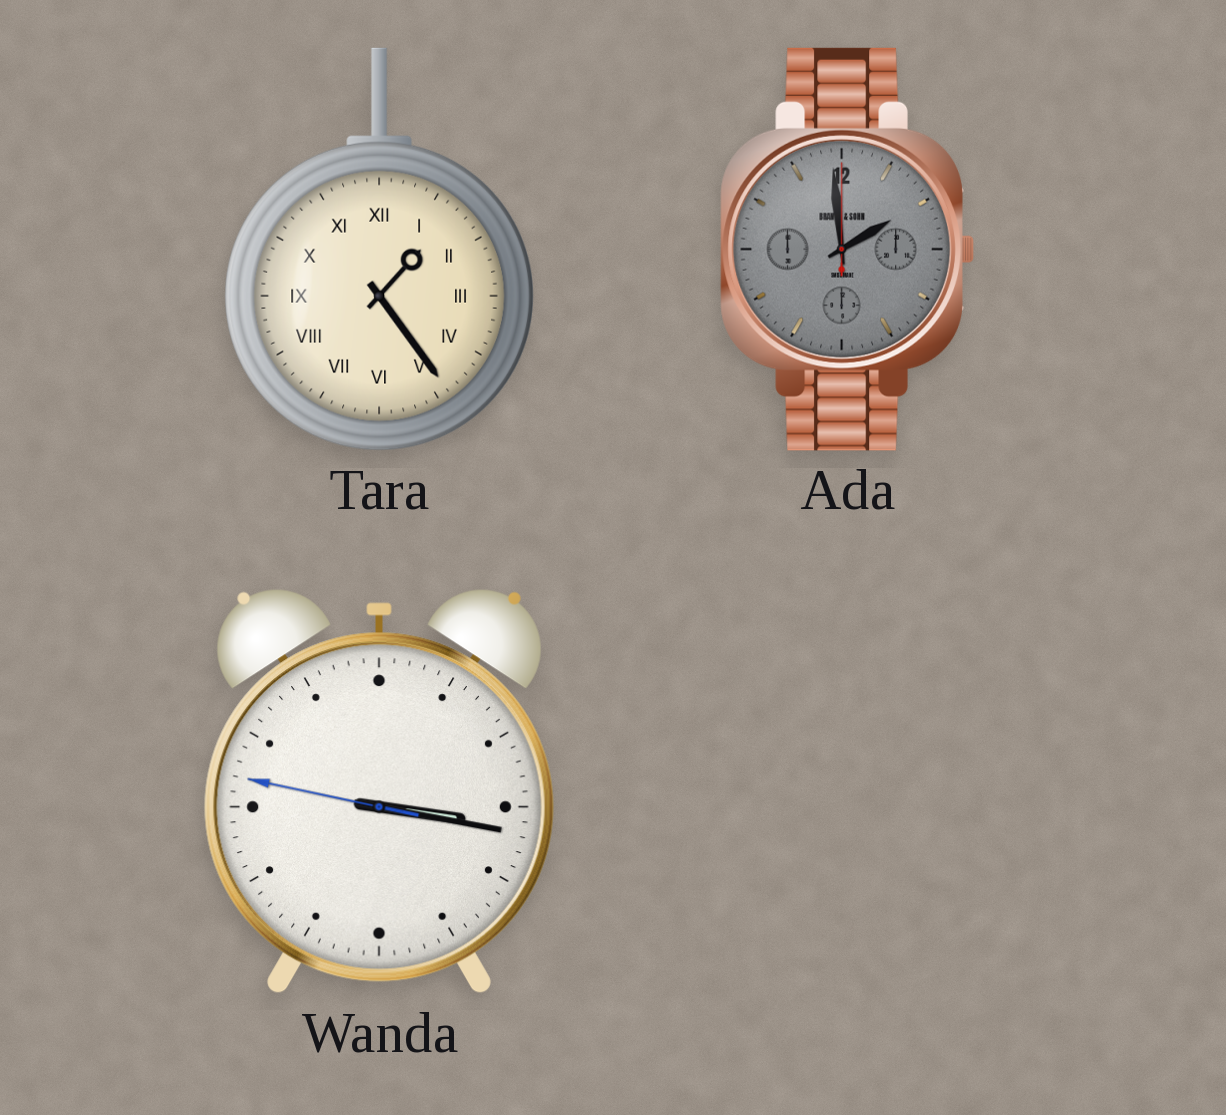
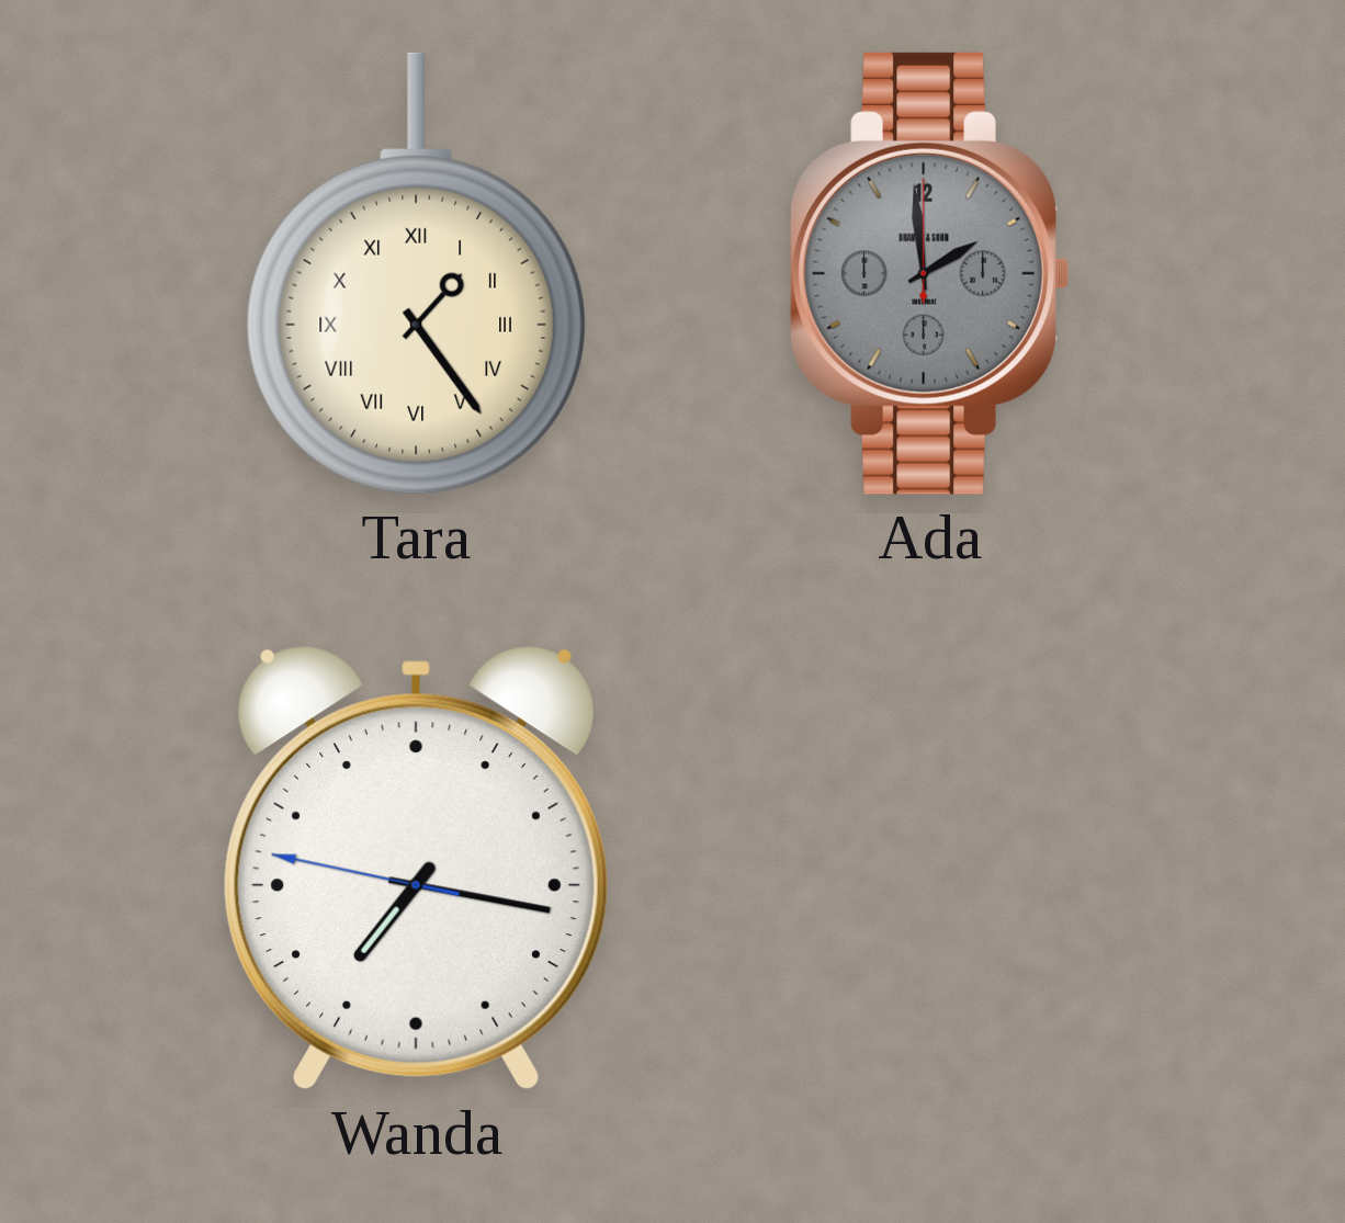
Wanda: 3:16 -> 7:16 (416, 869)
